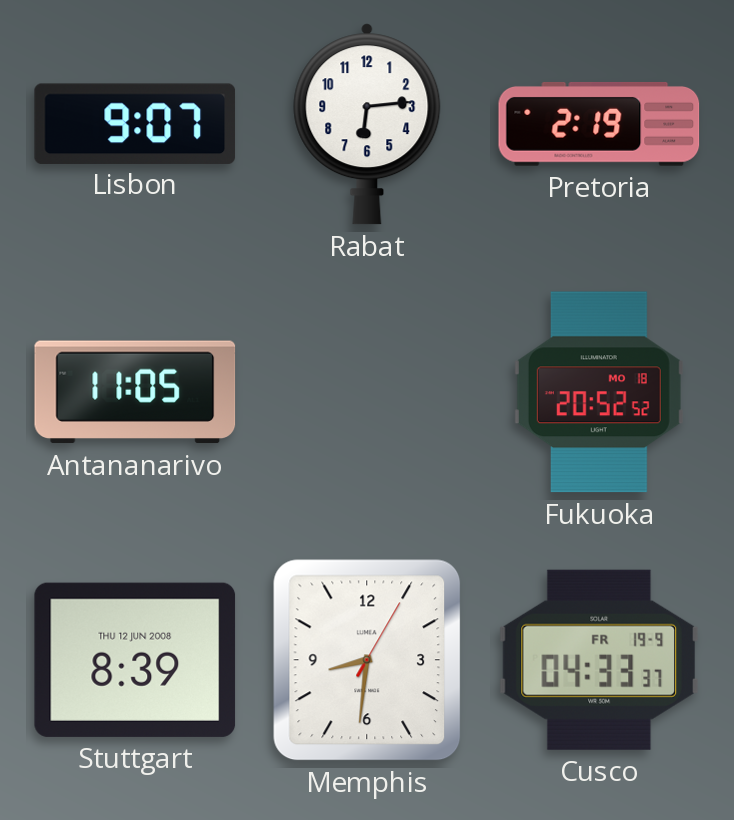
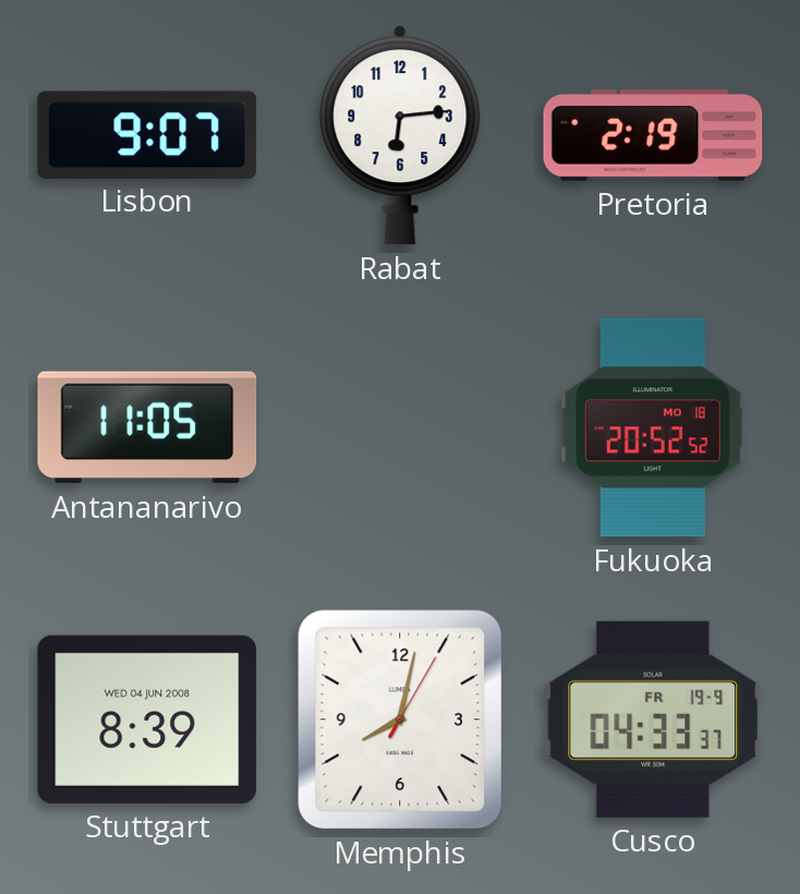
Stuttgart date: THU 12 JUN 2008 -> WED 04 JUN 2008 (147, 720)
Memphis: 8:31 -> 8:02 (400, 720)
